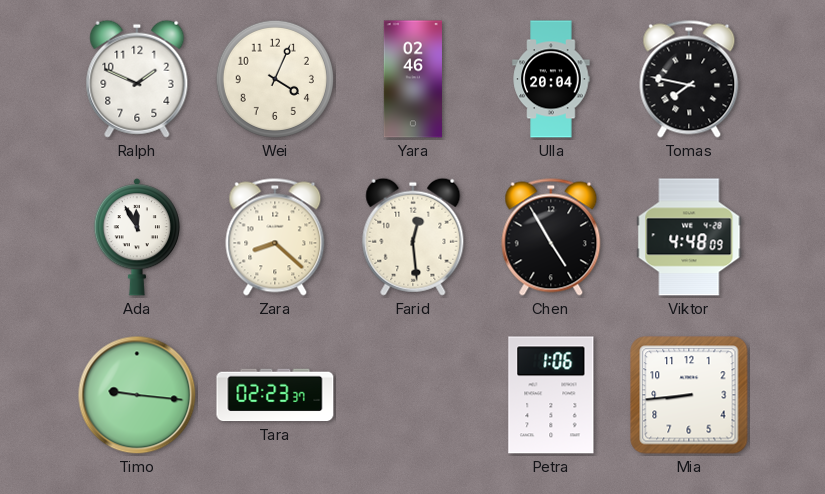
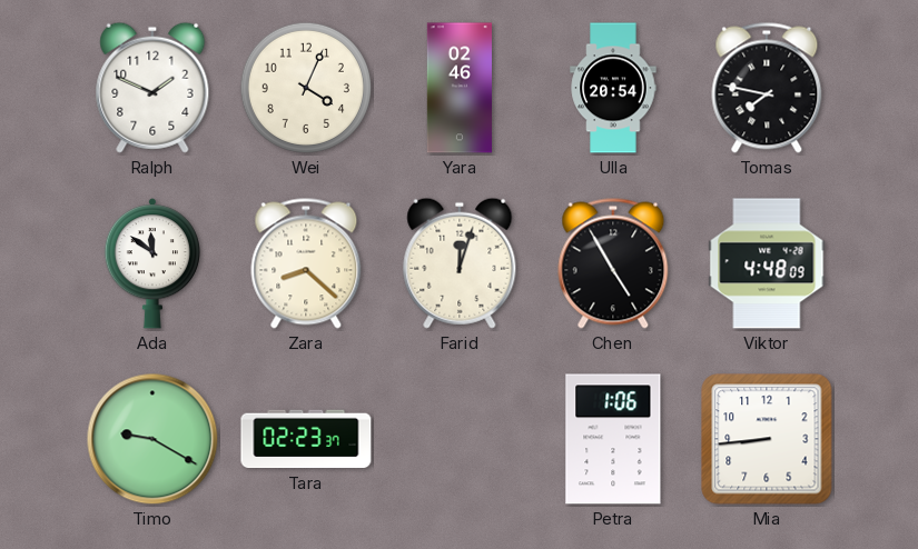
Ulla: 20:04 -> 20:54 (613, 88)
Ada: 11:55 -> 11:51 (151, 263)
Farid: 12:29 -> 12:03 (460, 263)
Timo: 9:16 -> 9:20 (152, 439)
